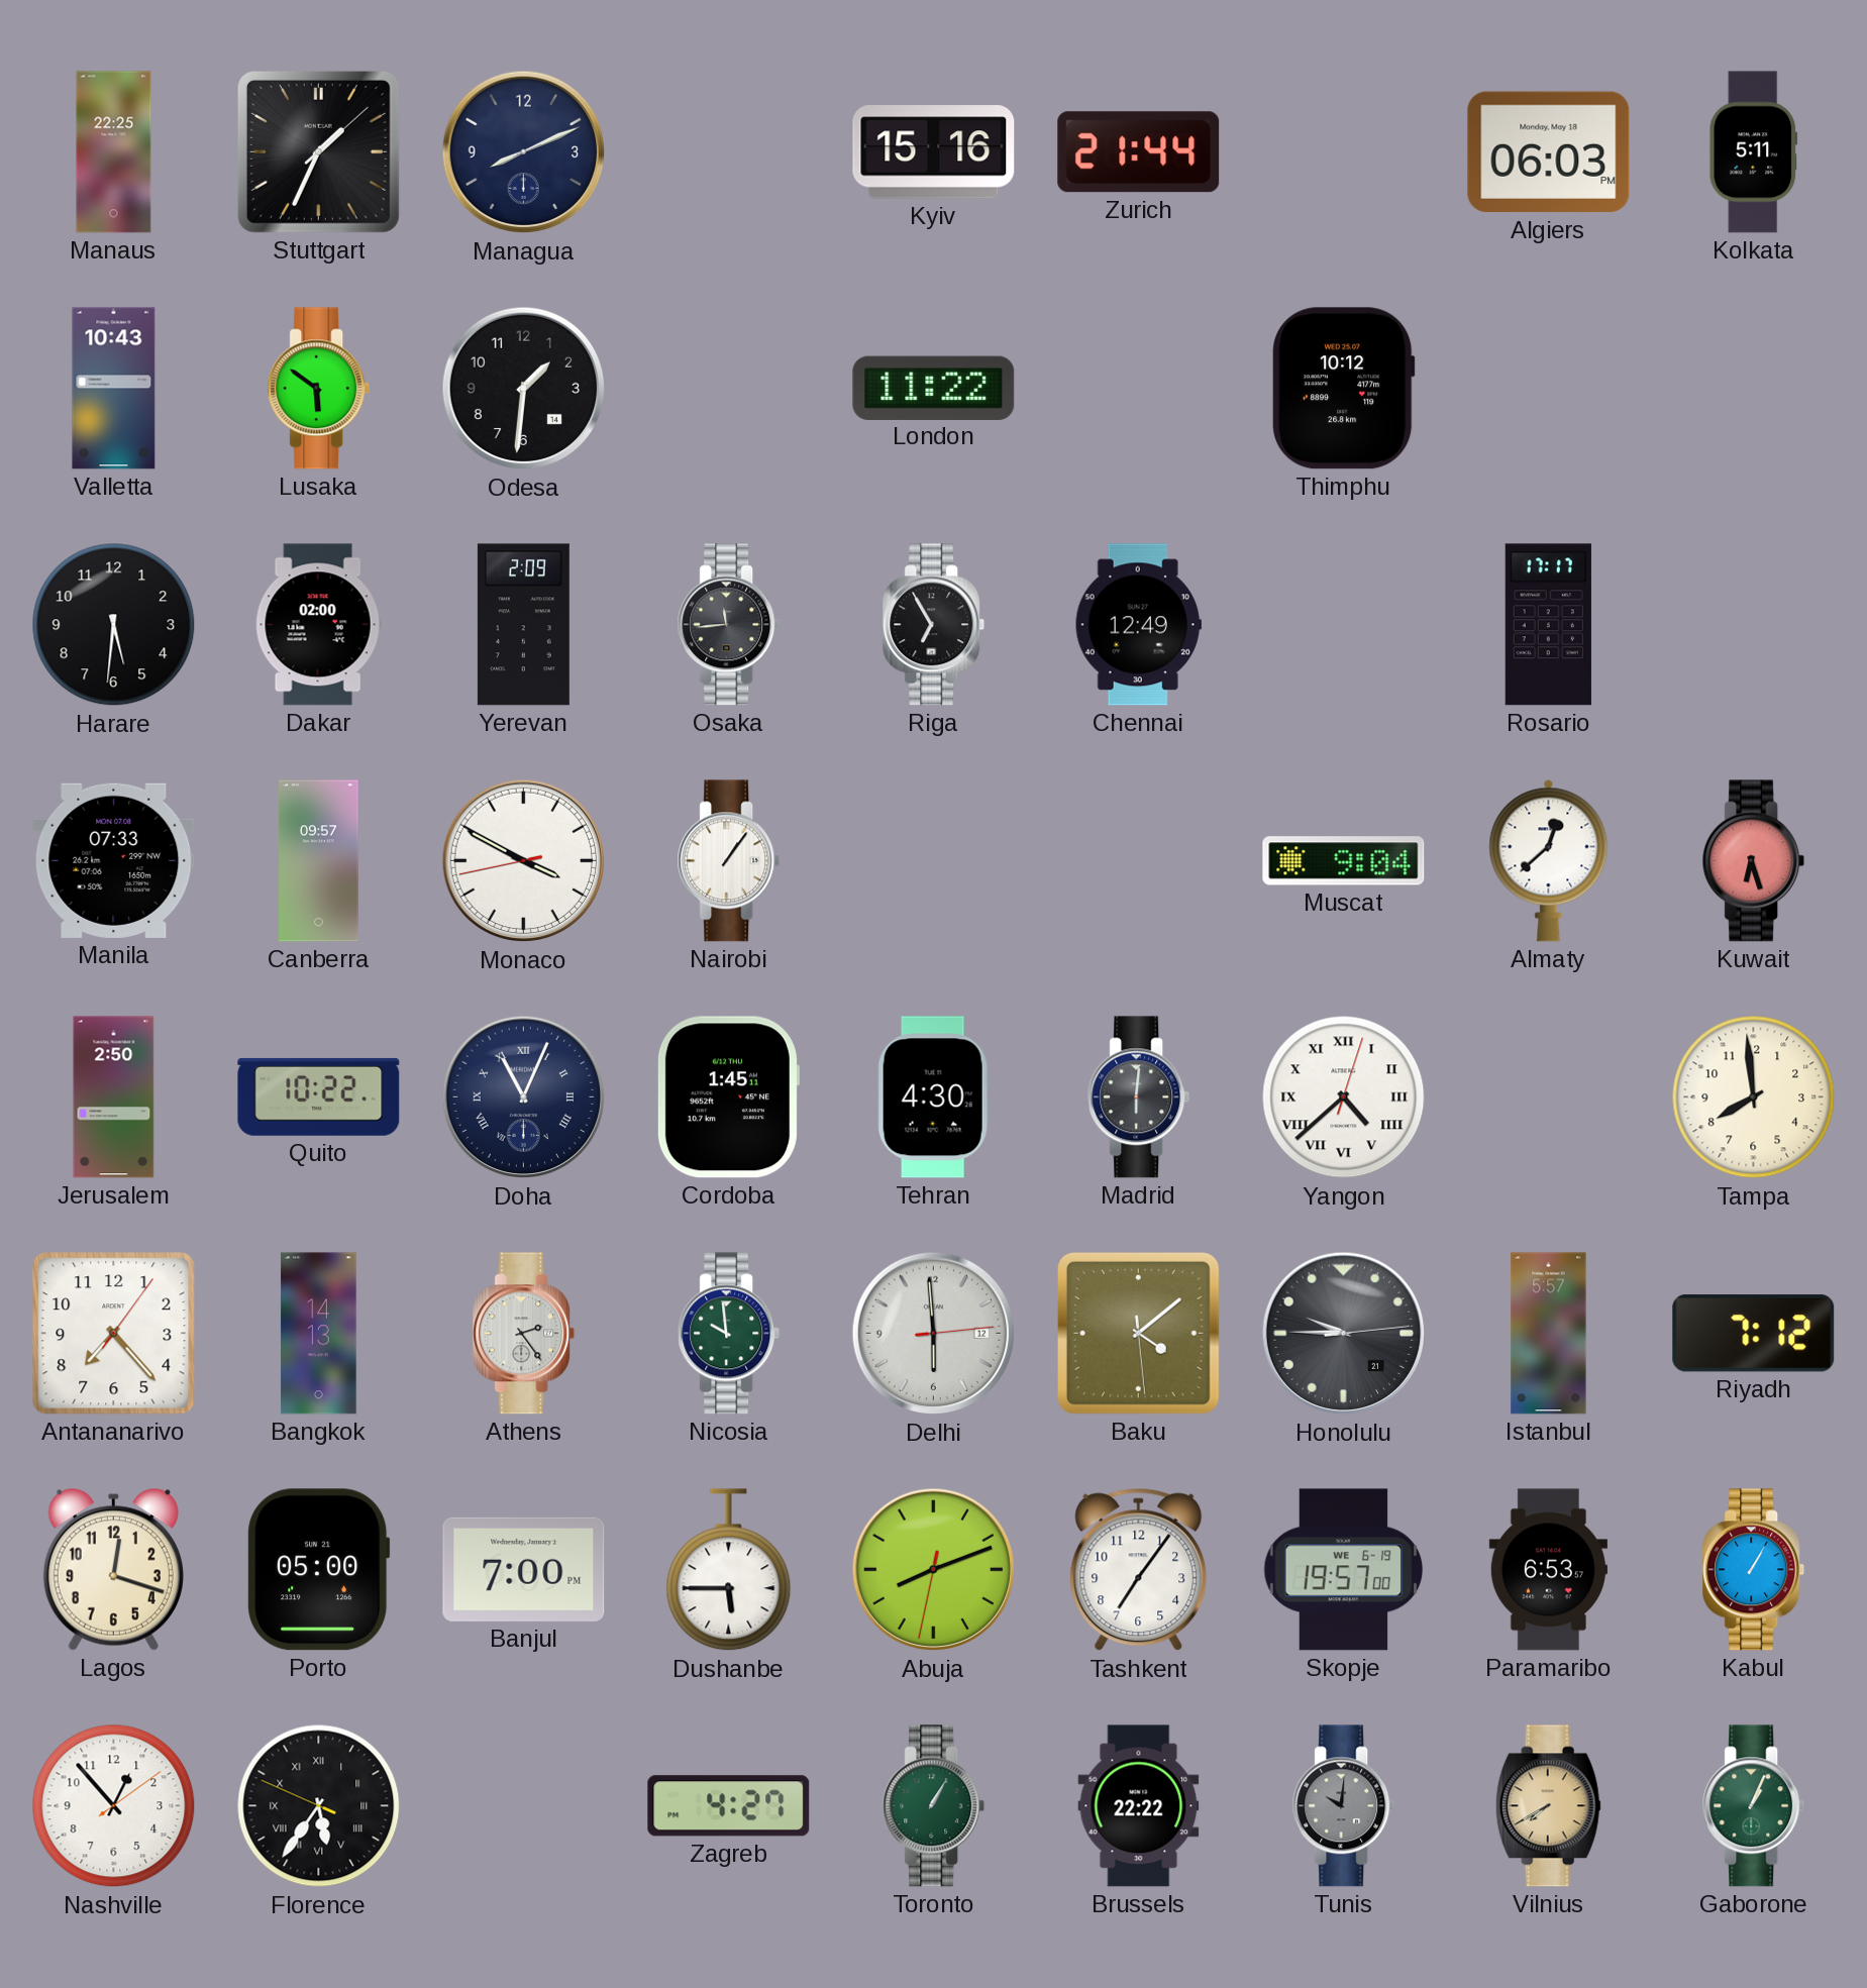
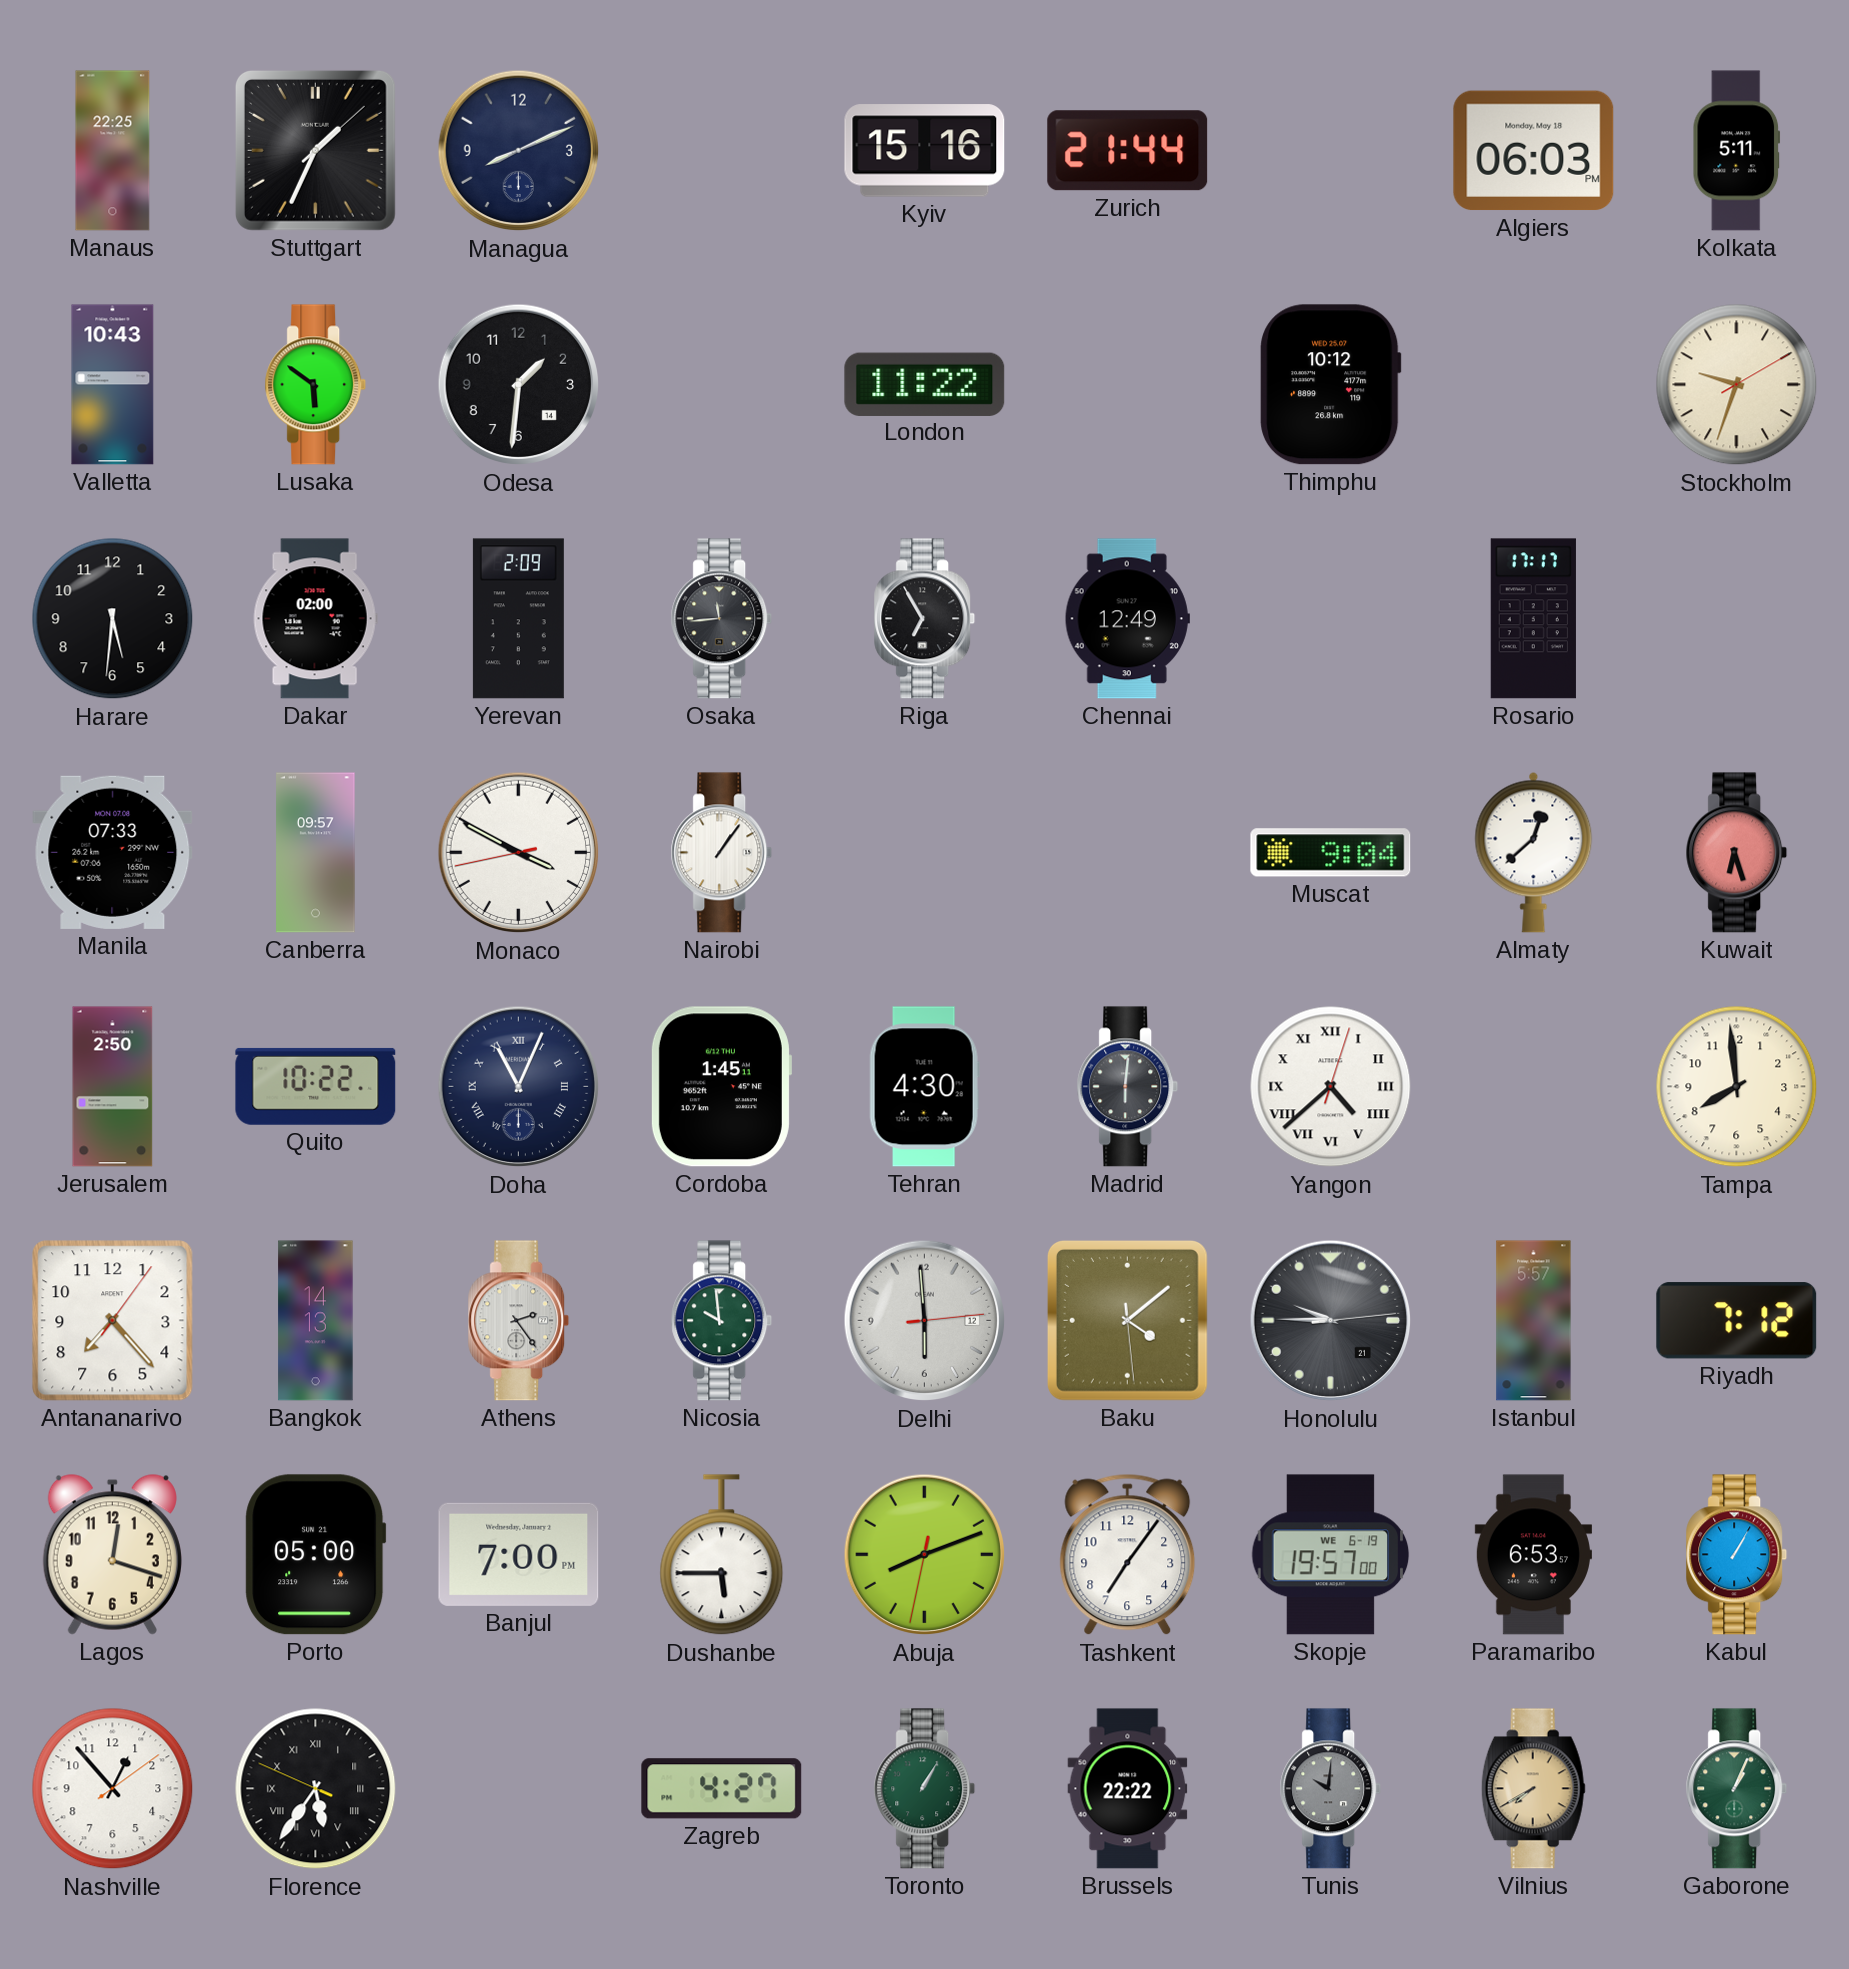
Stockholm: none -> 9:33 (1737, 385)
